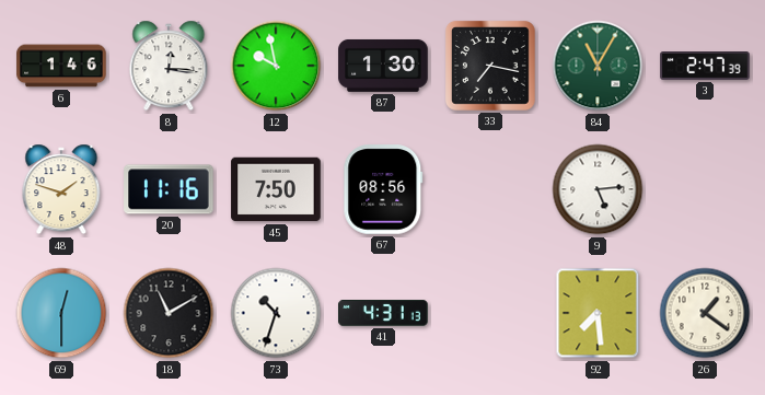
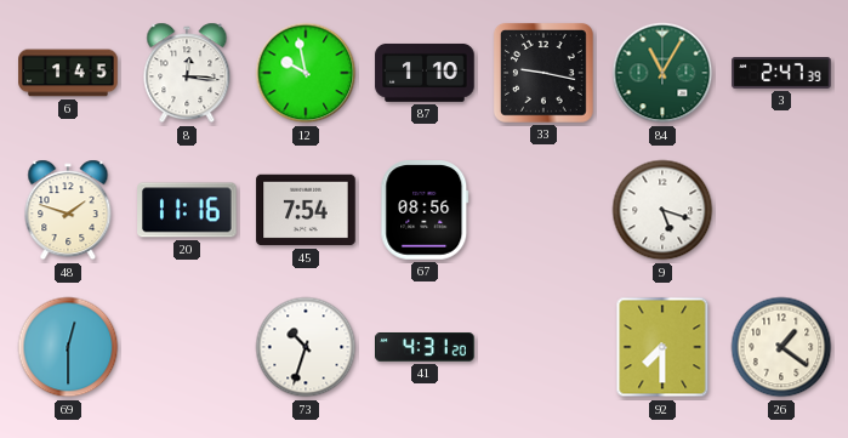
6: 1:46 -> 1:45 (68, 73)
87: 1:30 -> 1:10 (425, 73)
33: 7:17 -> 9:17 (543, 73)
45: 7:50 -> 7:54 (306, 210)
9: 5:14 -> 5:18 (662, 210)
18: 11:10 -> none (169, 313)
41: 4:31:13 -> 4:31:20 (425, 347)
92: 7:29 -> 7:30 (662, 347)
